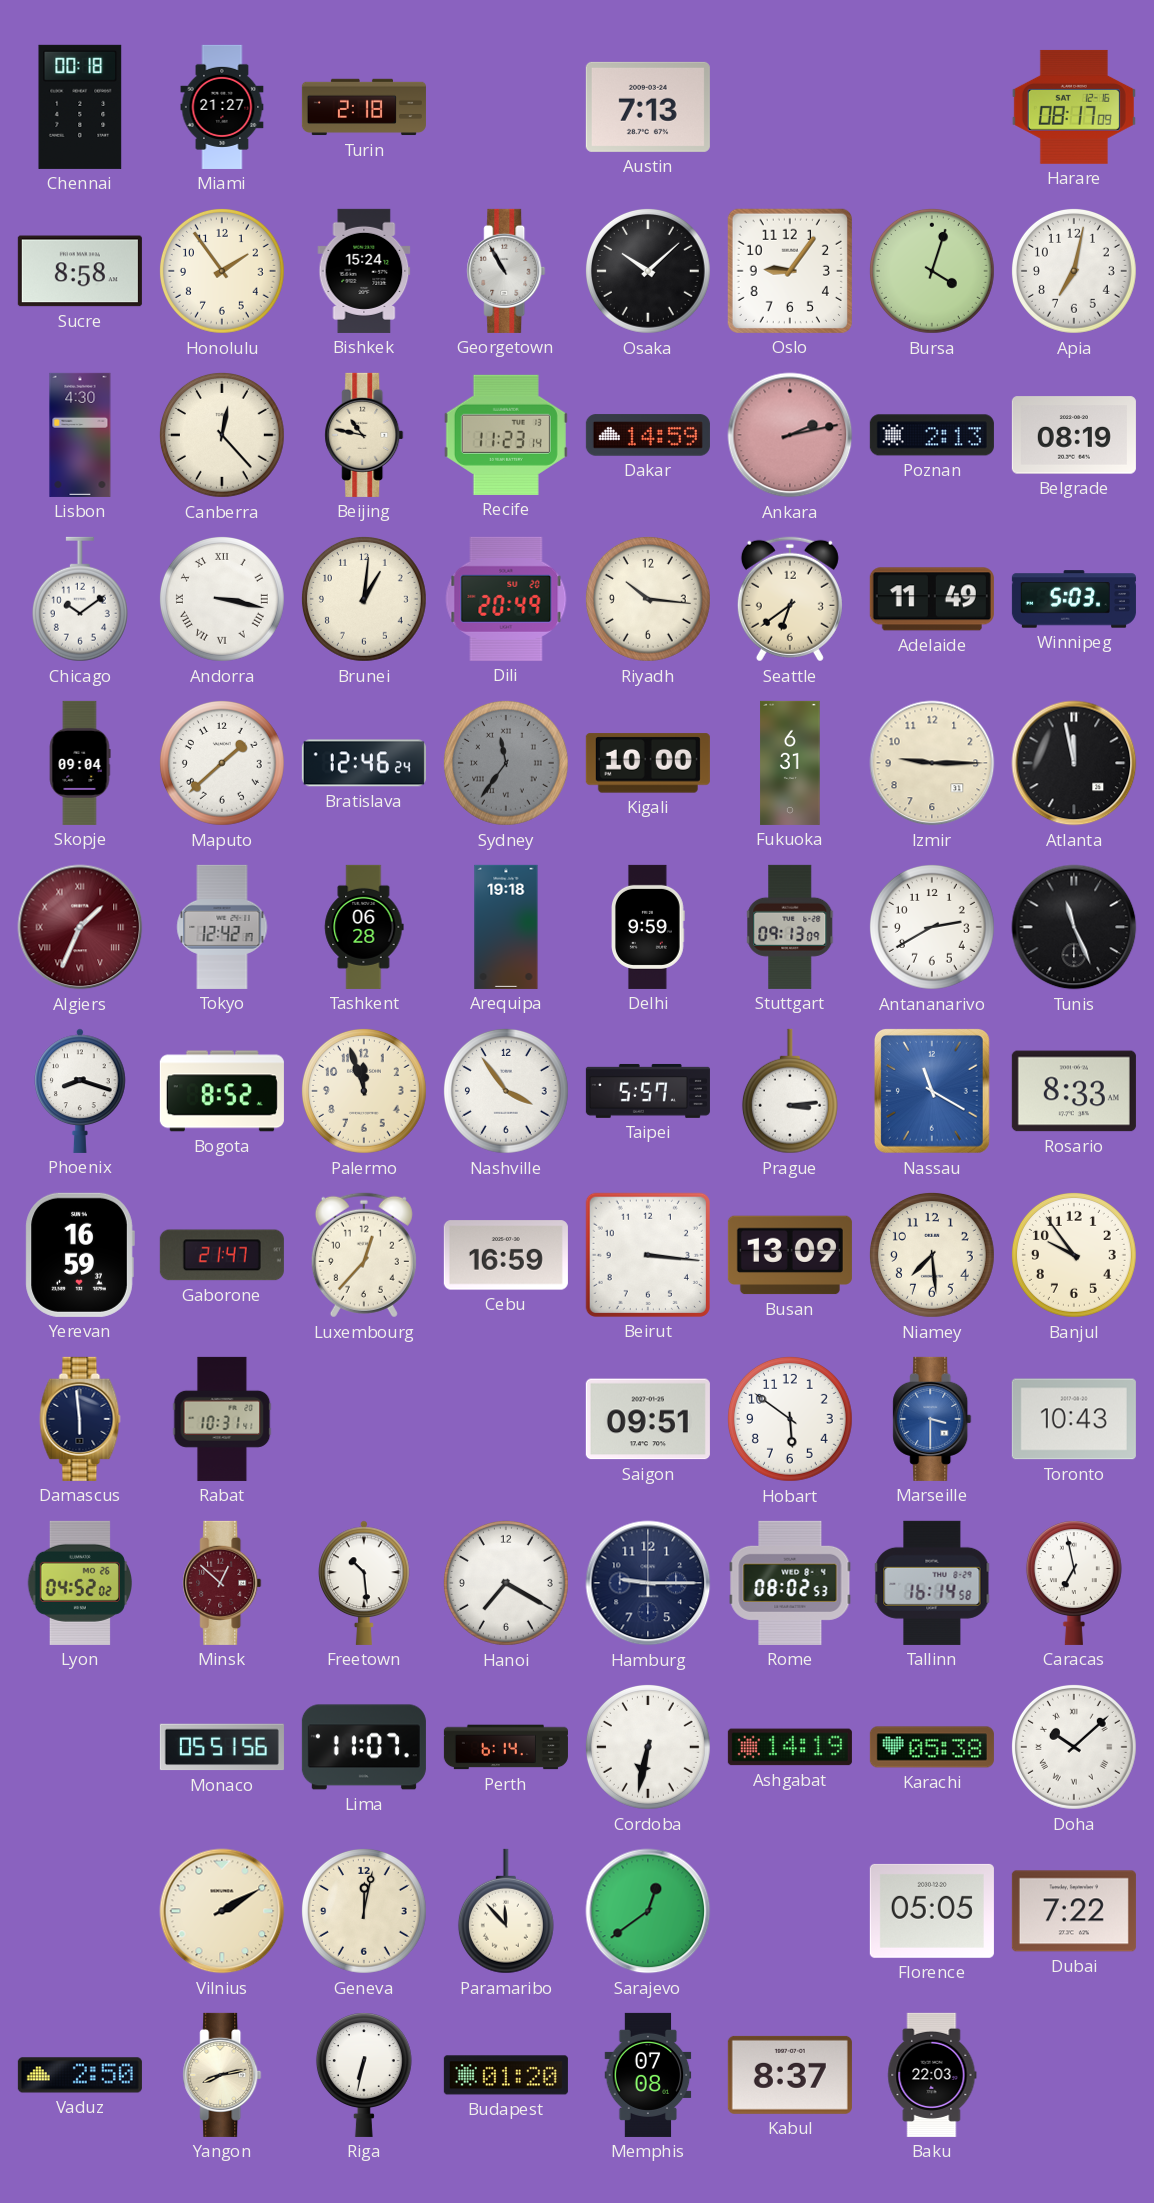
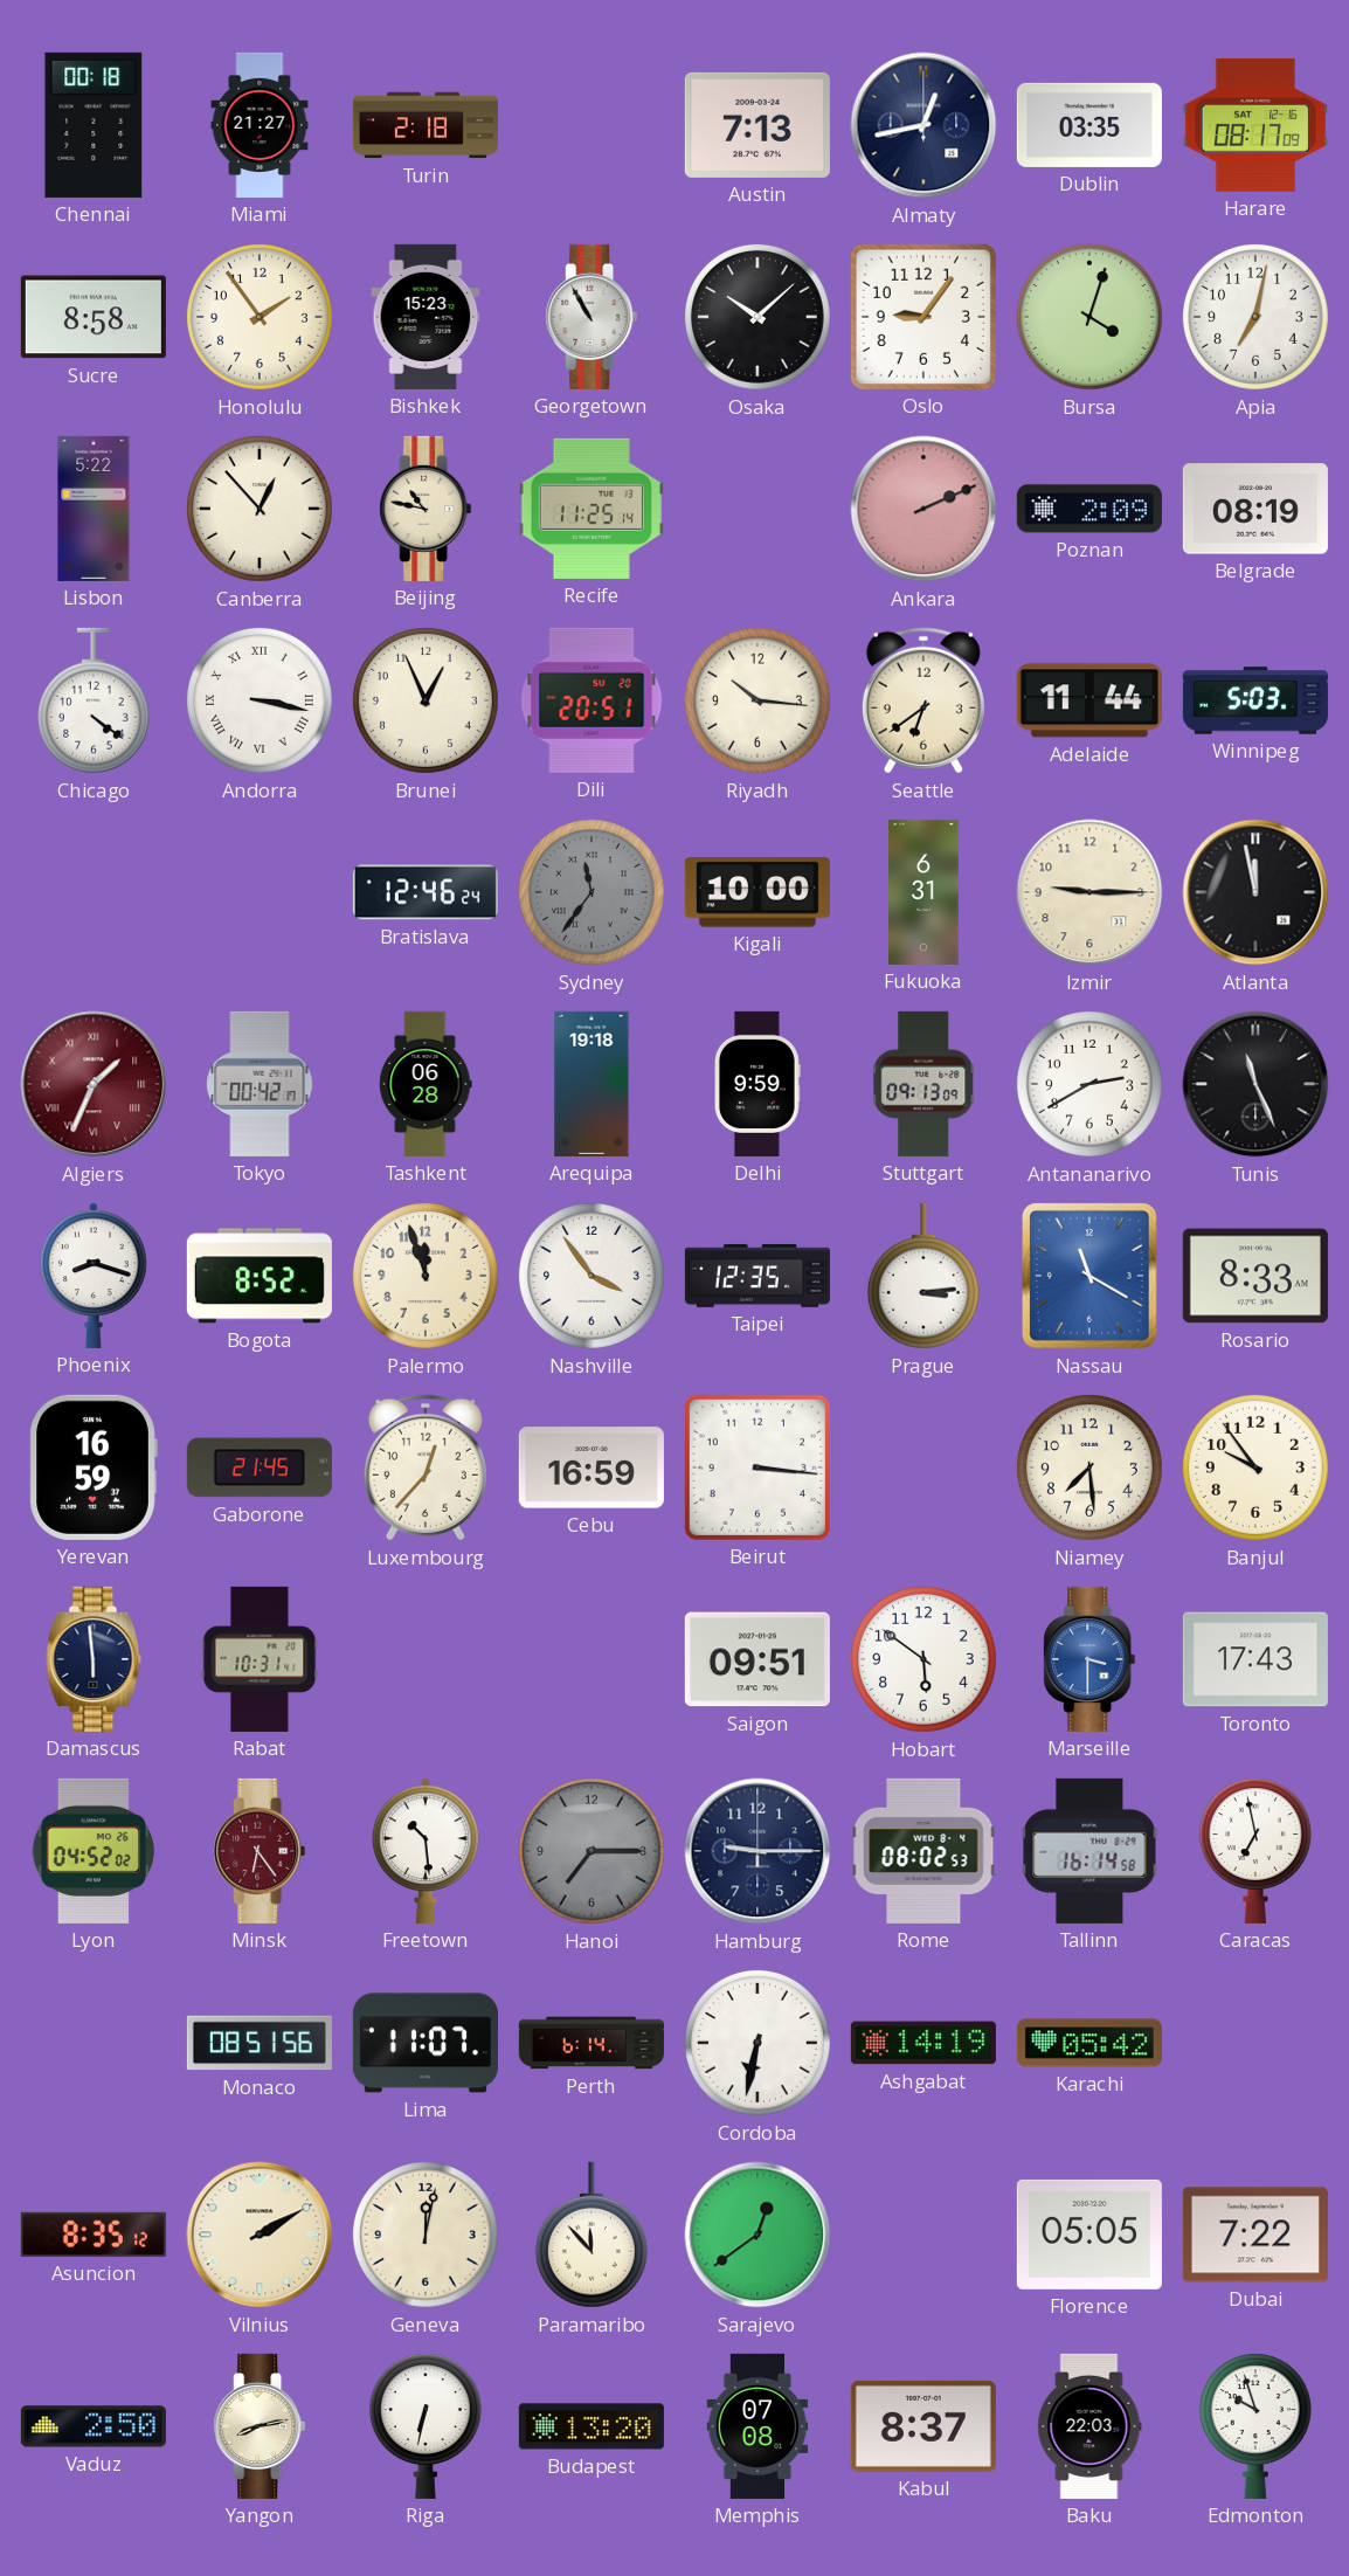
Almaty: none -> 12:43 (923, 125)
Dublin: none -> 03:35 (1089, 125)
Bishkek: 15:24 -> 15:23 (426, 317)
Lisbon: 4:30 -> 5:22 (94, 509)
Canberra: 12:23 -> 12:53 (260, 509)
Recife: 11:23 -> 11:25 (592, 509)
Dakar: 14:59 -> none (648, 435)
Ankara: 2:13 -> 2:11 (923, 509)
Poznan: 2:13 -> 2:09 (1089, 509)
Chicago: 10:09 -> 4:21 (94, 700)
Brunei: 1:01 -> 12:56 (426, 700)
Dili: 20:49 -> 20:51 (592, 700)
Adelaide: 11:49 -> 11:44 (1089, 700)
Skopje: 09:04 -> none (80, 763)
Maputo: 1:38 -> none (222, 763)
Tokyo: 12:42 -> 00:42 (260, 1084)
Taipei: 5:57 -> 12:35 (757, 1276)
Gaborone: 21:47 -> 21:45 (260, 1467)
Busan: 13:09 -> none (790, 1255)
Toronto: 10:43 -> 17:43 (1255, 1659)
Minsk: 12:52 -> 6:24 (260, 1851)
Hanoi: 7:20 -> 7:15 (592, 1851)
Hanoi dial: white -> grey (592, 1851)
Monaco: 05:51 -> 08:51 (260, 2043)
Karachi: 05:38 -> 05:42 (1089, 2043)
Doha: 10:08 -> none (1074, 1747)
Asuncion: none -> 8:35 (94, 2235)
Budapest: 01:20 -> 13:20 (592, 2426)
Edmonton: none -> 9:57 (1255, 2426)
